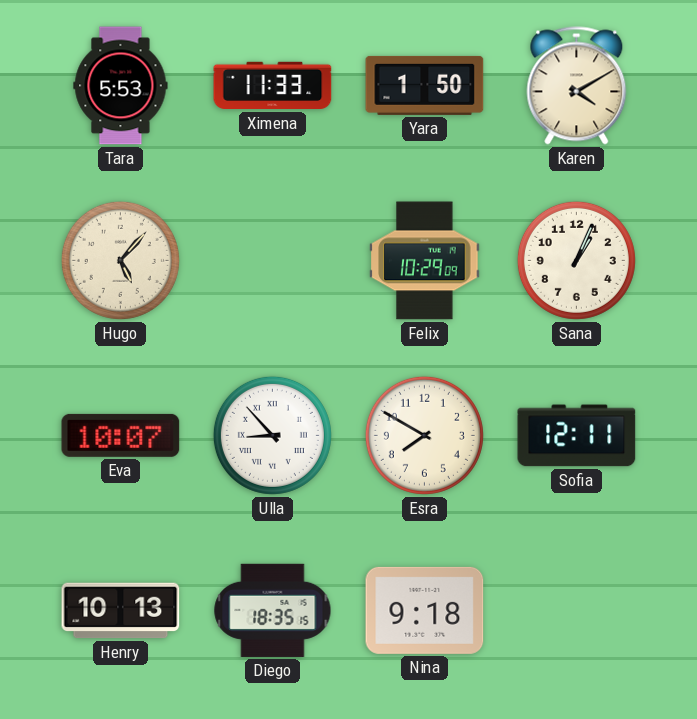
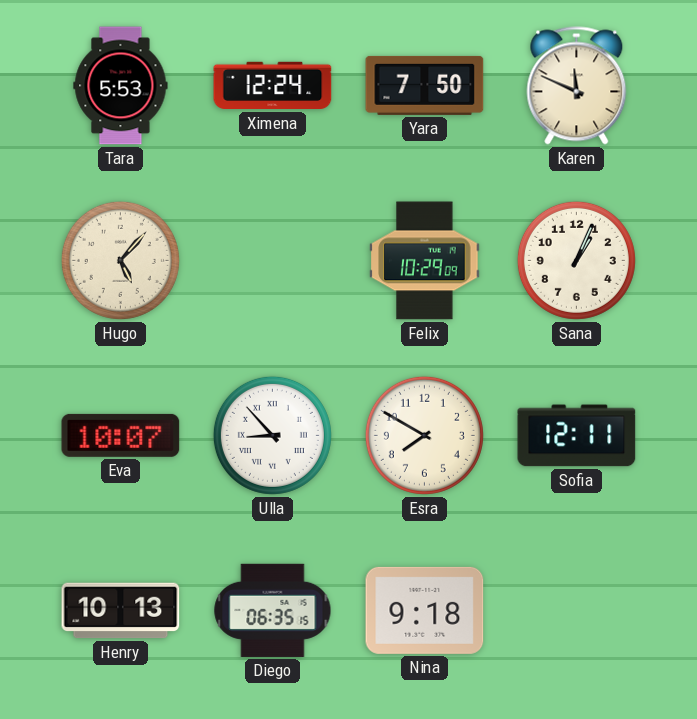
Ximena: 11:33 -> 12:24 (273, 86)
Yara: 1:50 -> 7:50 (425, 85)
Karen: 4:10 -> 11:49 (577, 86)
Diego: 18:35 -> 06:35 (273, 610)
